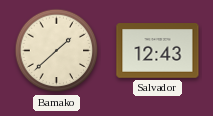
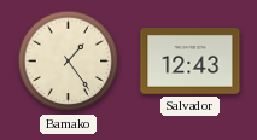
Bamako: 1:38 -> 1:24 (69, 62)
